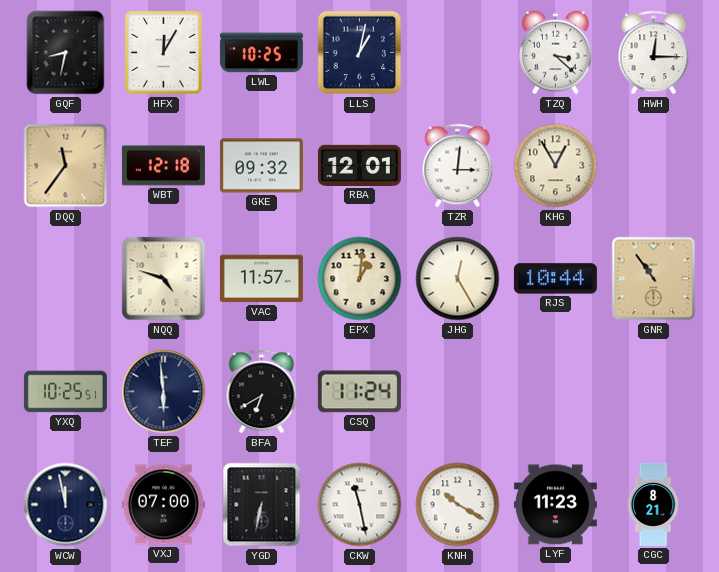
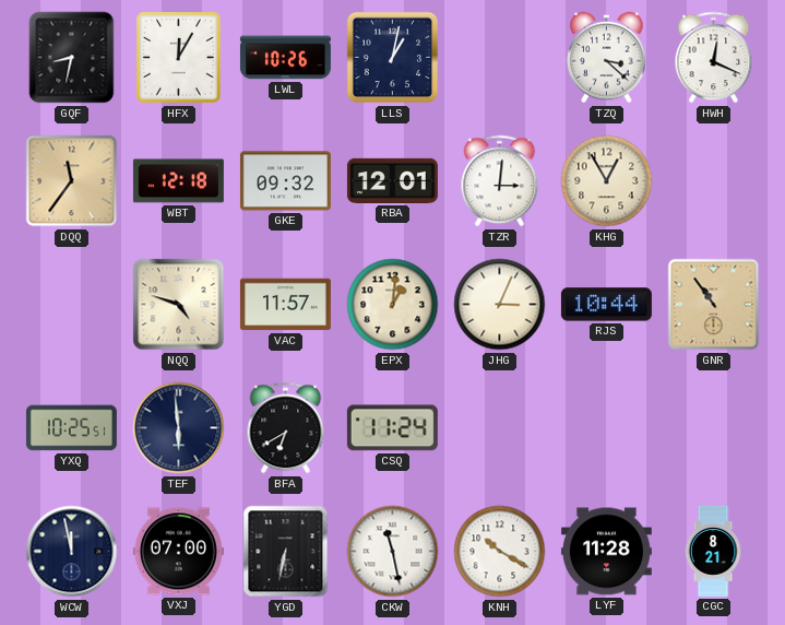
LWL: 10:25 -> 10:26 (285, 58)
HWH: 12:15 -> 12:19 (714, 58)
JHG: 12:25 -> 3:04 (500, 305)
LYF: 11:23 -> 11:28 (606, 552)
